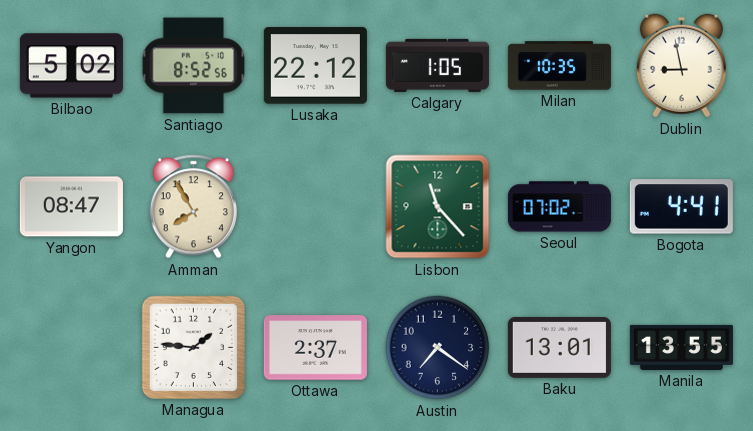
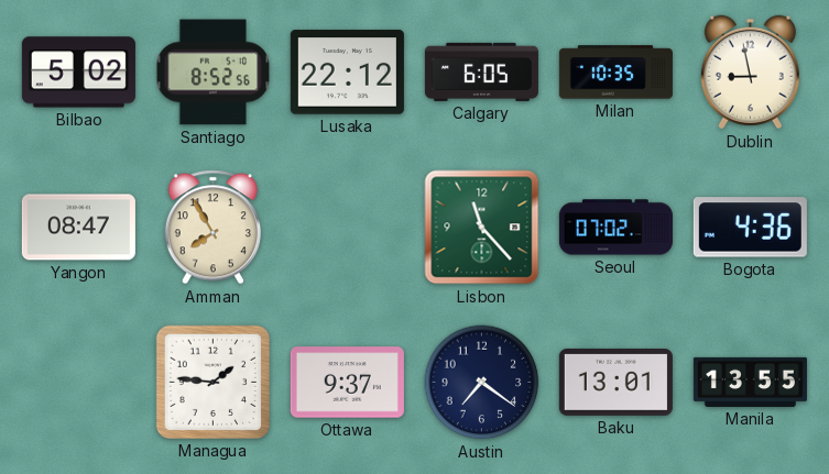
Calgary: 1:05 -> 6:05 (481, 71)
Bogota: 4:41 -> 4:36 (750, 228)
Ottawa: 2:37 -> 9:37 (347, 383)
